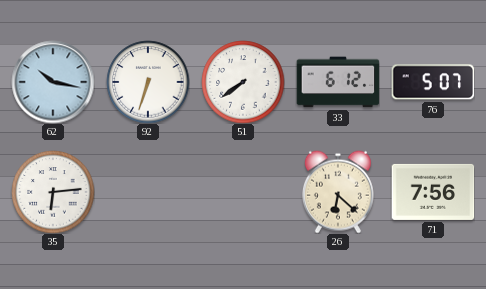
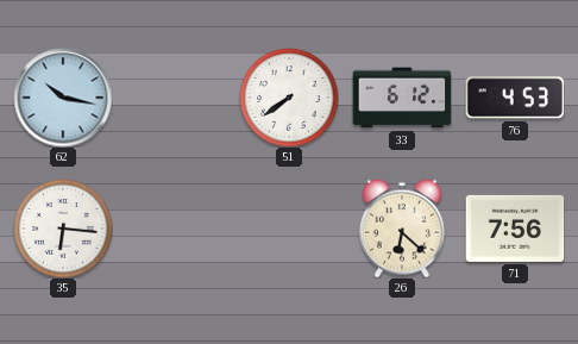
92: 6:33 -> none (148, 82)
76: 5:07 -> 4:53 (515, 98)
35: 6:14 -> 6:16 (63, 229)
